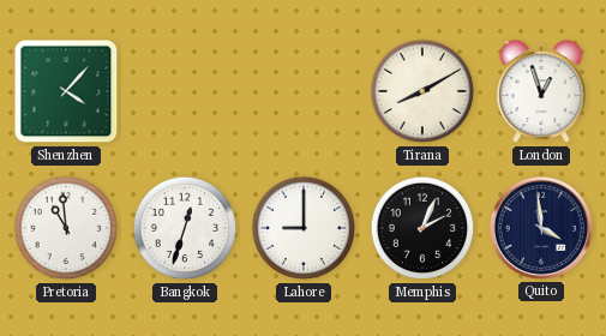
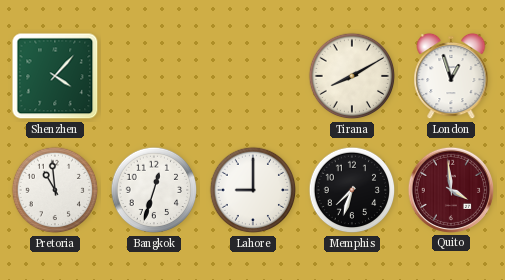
Memphis: 2:04 -> 7:33 (352, 190)
Quito dial: navy -> burgundy (450, 190)
